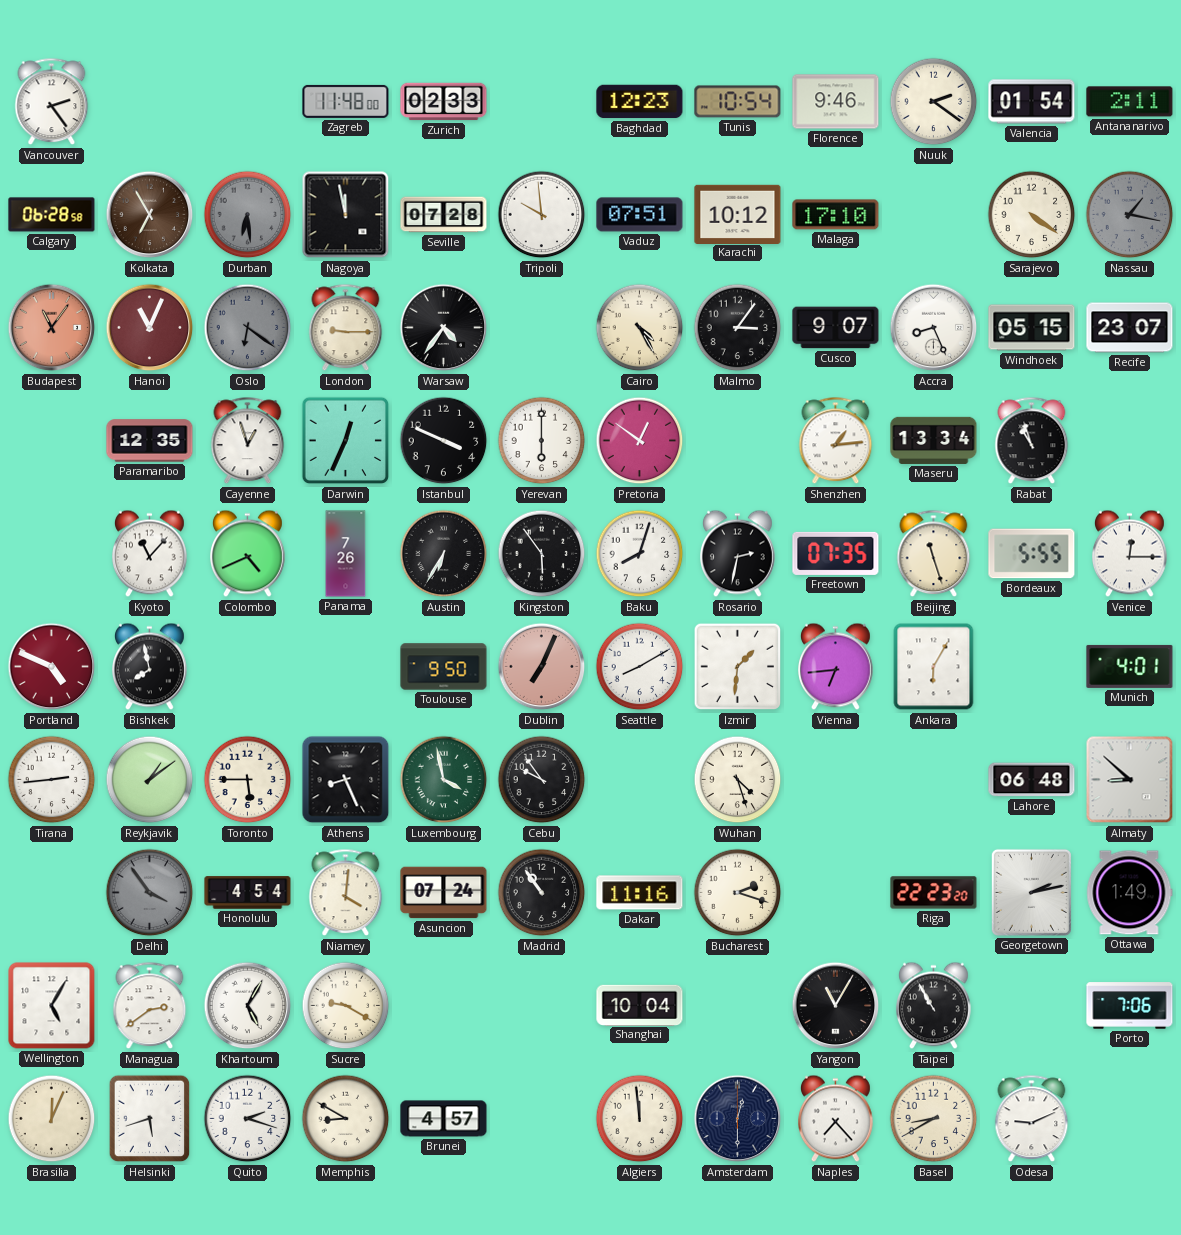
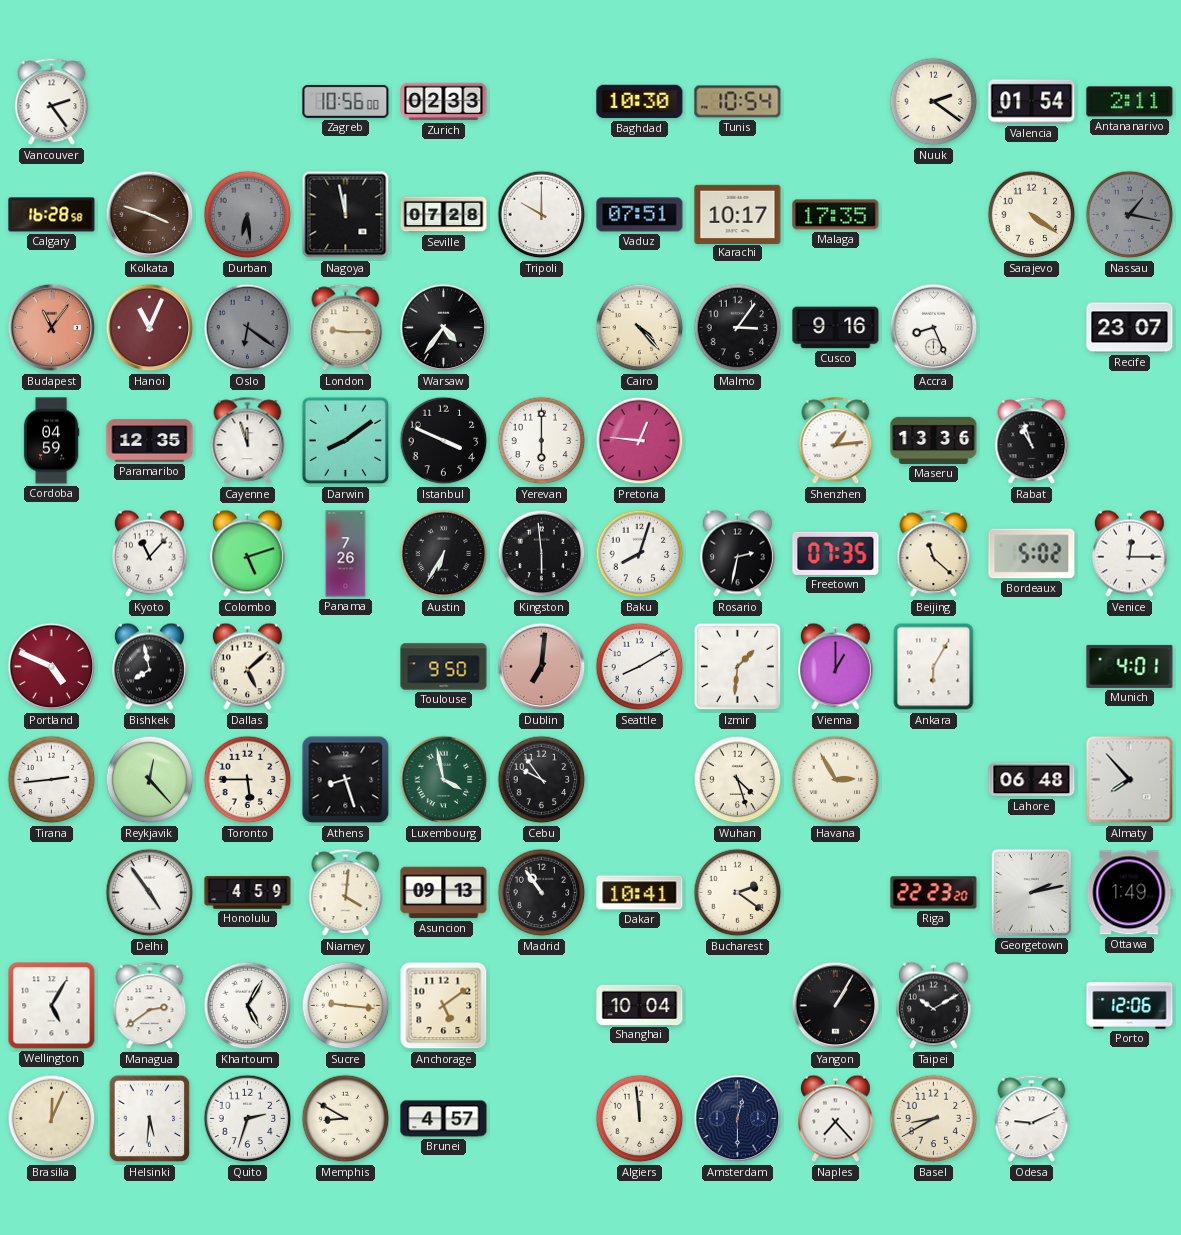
Zagreb: 11:48 -> 10:56 (346, 101)
Baghdad: 12:23 -> 10:30 (640, 102)
Florence: 9:46 -> none (836, 102)
Calgary: 06:28 -> 16:28 (52, 215)
Kolkata: 6:55 -> 3:48 (150, 215)
Tripoli: 9:59 -> 10:00 (542, 215)
Karachi: 10:12 -> 10:17 (738, 214)
Malaga: 17:10 -> 17:35 (836, 215)
Cairo: 4:25 -> 4:23 (640, 328)
Cusco: 9:07 -> 9:16 (836, 328)
Windhoek: 05:15 -> none (1032, 328)
Cordoba: none -> 04:59 (51, 441)
Cayenne: 12:57 -> 11:57 (248, 441)
Darwin: 12:34 -> 8:09 (346, 441)
Pretoria: 12:51 -> 12:46 (640, 441)
Maseru: 13:34 -> 13:36 (934, 440)
Colombo: 4:41 -> 5:12 (248, 554)
Kingston: 5:54 -> 5:59 (542, 554)
Beijing: 11:27 -> 11:22 (934, 554)
Bordeaux: 5:55 -> 5:02 (1032, 554)
Dallas: none -> 5:08 (248, 667)
Dublin: 7:04 -> 7:01 (542, 667)
Vienna: 6:44 -> 1:00 (836, 667)
Reykjavik: 1:09 -> 12:23 (150, 780)
Athens: 8:26 -> 8:27 (346, 780)
Havana: none -> 2:55 (836, 780)
Almaty: 8:52 -> 7:53 (1130, 780)
Delhi: 3:54 -> 4:54 (150, 893)
Delhi dial: grey -> white (150, 893)
Honolulu: 4:54 -> 4:59 (248, 893)
Asuncion: 07:24 -> 09:13 (444, 893)
Dakar: 11:16 -> 10:41 (640, 893)
Bucharest: 2:18 -> 2:21 (738, 893)
Sucre: 9:20 -> 9:16 (346, 1006)
Anchorage: none -> 5:09 (444, 1006)
Yangon: 11:05 -> 1:05 (836, 1006)
Taipei: 10:55 -> 10:10 (934, 1006)
Porto: 7:06 -> 12:06 (1130, 1006)
Helsinki: 5:42 -> 5:31 (150, 1119)
Quito: 2:18 -> 2:33 (248, 1119)
